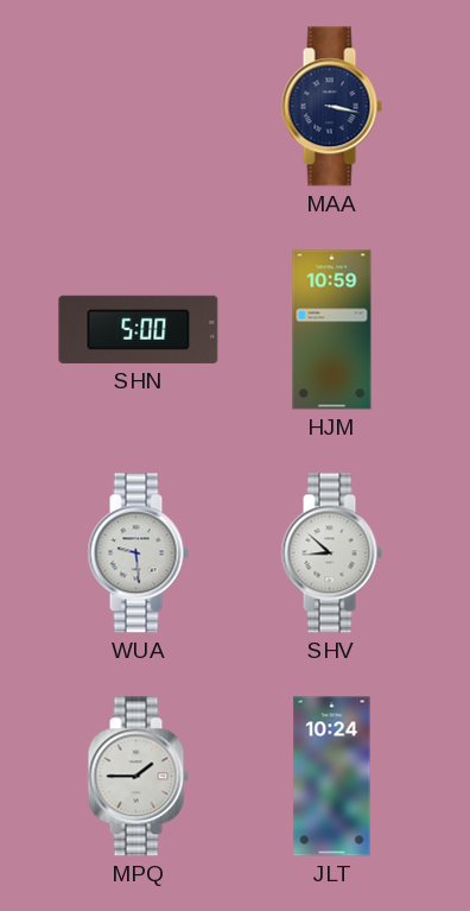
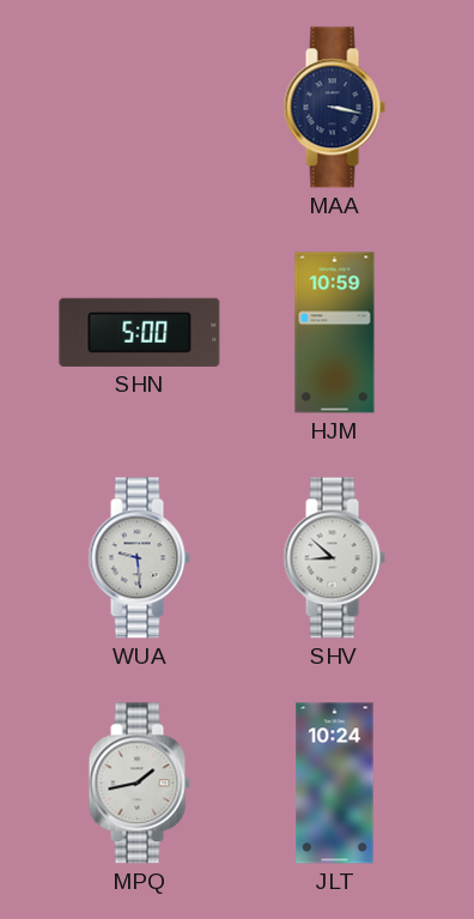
MPQ: 1:45 -> 1:43 (139, 784)
